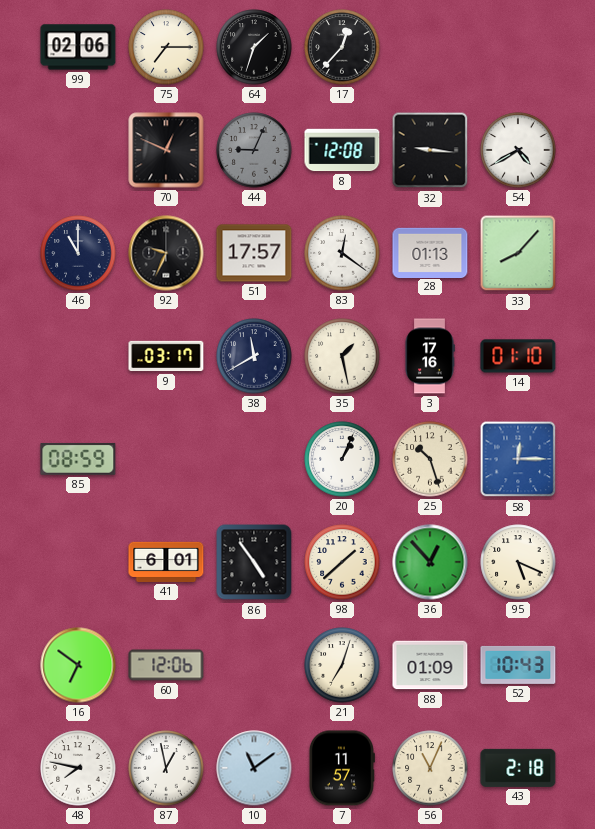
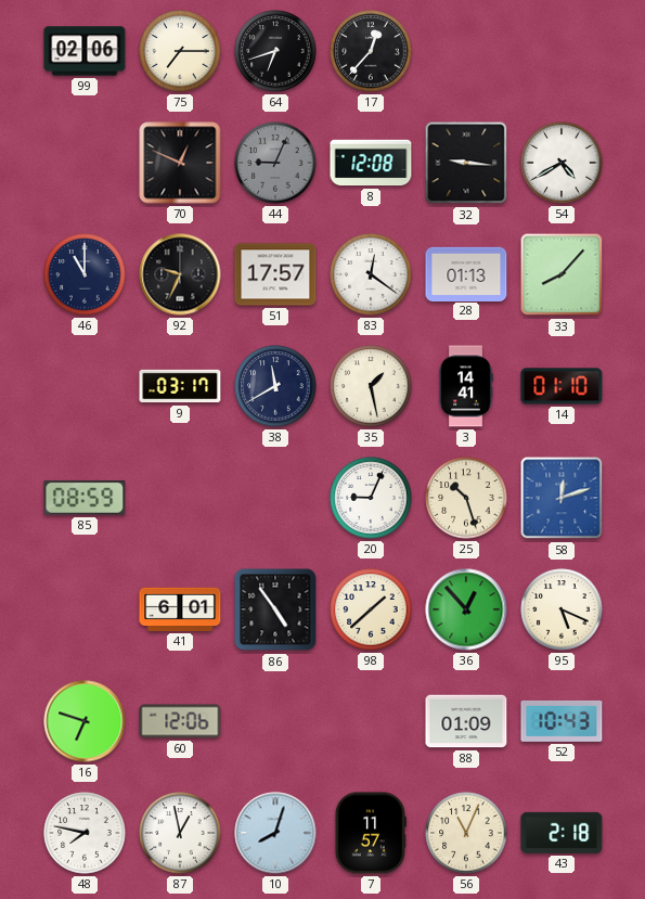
64: 1:33 -> 6:42 (275, 51)
3: 17:16 -> 14:41 (466, 386)
20: 1:04 -> 9:04 (371, 498)
58: 12:15 -> 12:12 (562, 498)
16: 6:51 -> 6:48 (85, 721)
21: 7:03 -> none (342, 665)
10: 11:09 -> 8:03 (275, 833)
